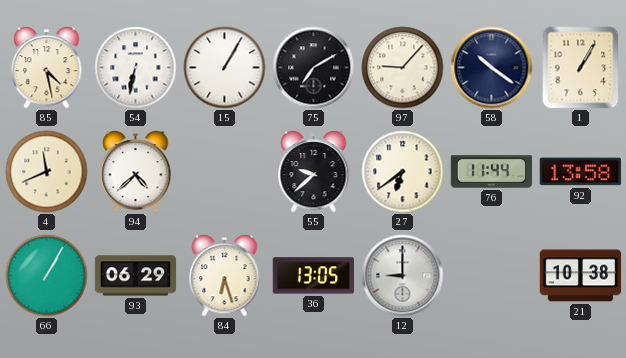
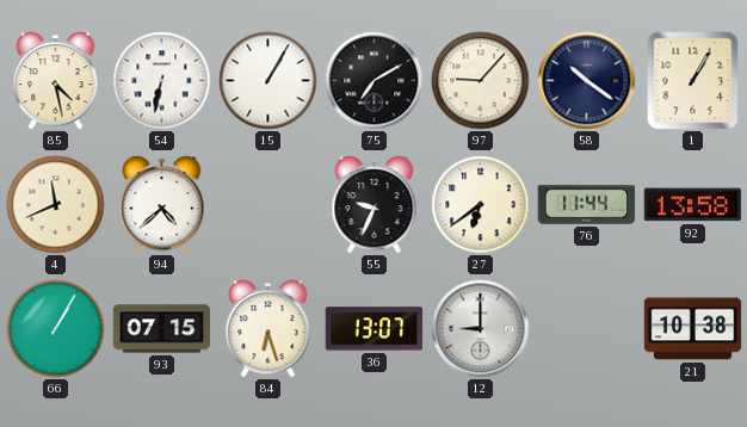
55: 9:38 -> 9:34 (375, 205)
93: 06:29 -> 07:15 (162, 329)
36: 13:05 -> 13:07 (375, 329)
